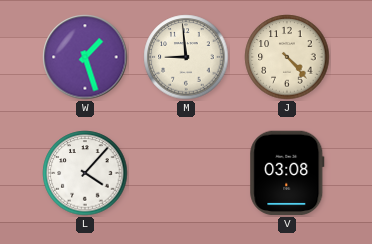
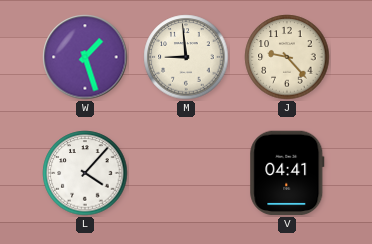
J: 4:23 -> 9:23 (287, 57)
V: 03:08 -> 04:41 (287, 173)
